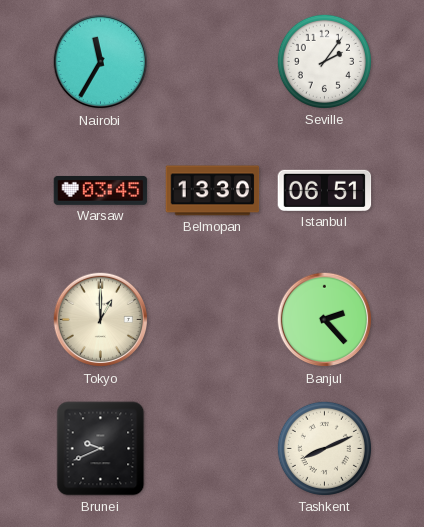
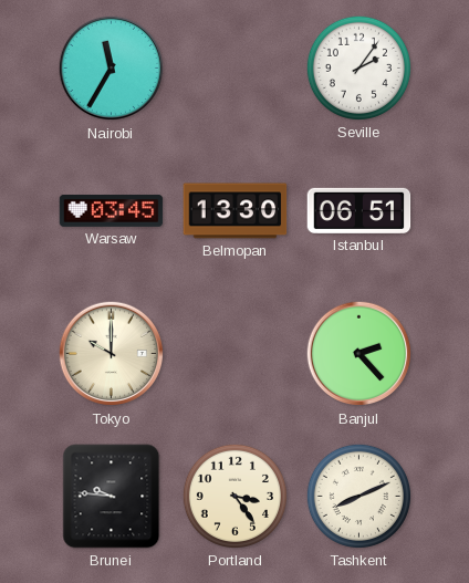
Tokyo: 1:00 -> 10:00 (112, 354)
Brunei: 9:41 -> 9:46 (112, 497)
Portland: none -> 3:24 (234, 496)
